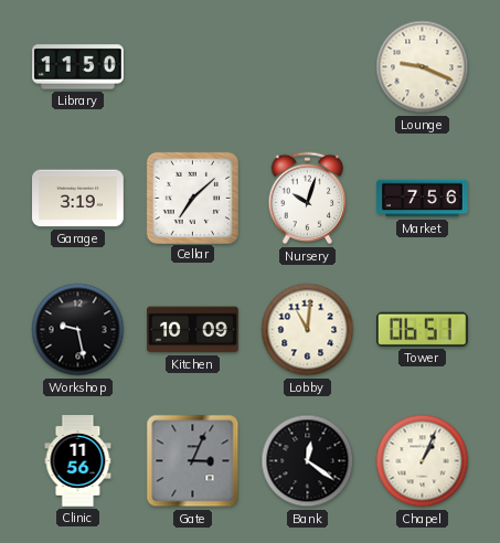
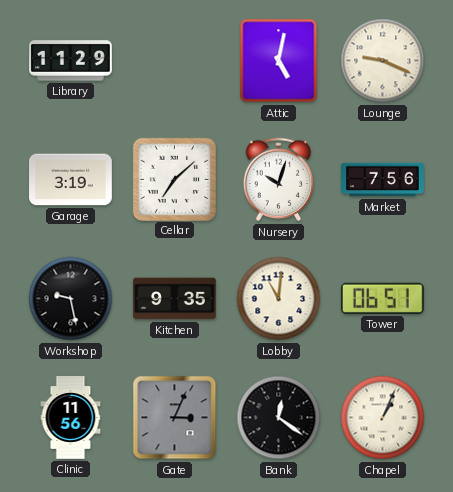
Library: 11:50 -> 11:29 (71, 61)
Attic: none -> 5:02 (279, 61)
Kitchen: 10:09 -> 9:35 (175, 299)
